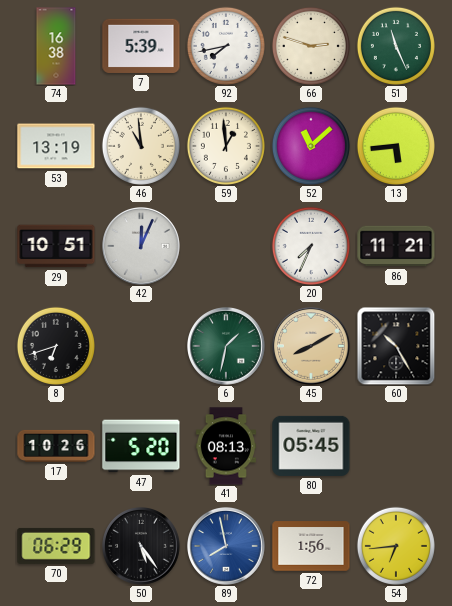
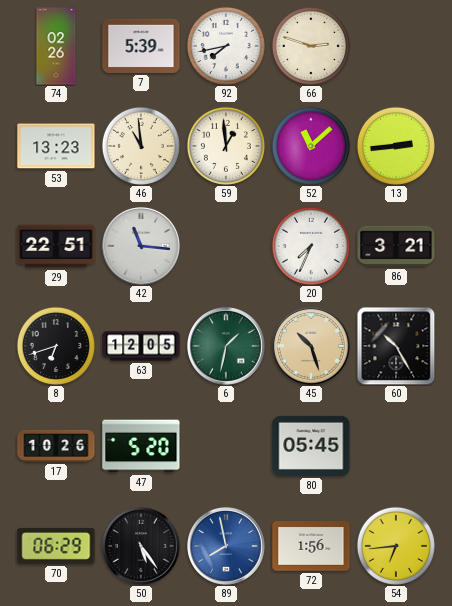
74: 16:38 -> 02:26 (56, 46)
51: 11:26 -> none (396, 46)
53: 13:19 -> 13:23 (56, 146)
13: 5:44 -> 2:44 (396, 146)
29: 10:51 -> 22:51 (56, 246)
42: 12:04 -> 11:16 (142, 247)
86: 11:21 -> 3:21 (396, 246)
63: none -> 12:05 (141, 346)
45: 8:10 -> 10:27 (312, 347)
41: 08:13 -> none (226, 446)
